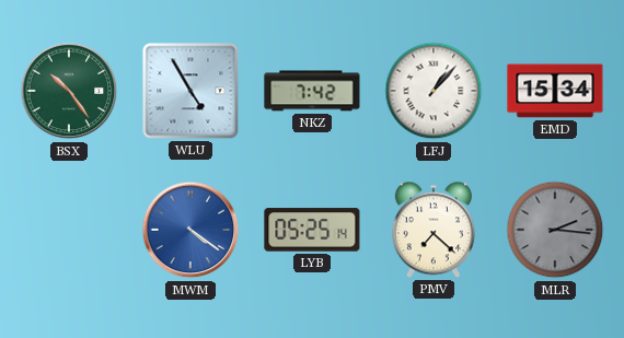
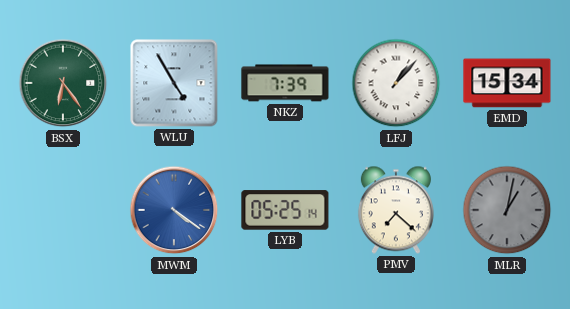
BSX: 10:24 -> 6:24 (63, 83)
NKZ: 7:42 -> 7:39 (285, 83)
MLR: 2:16 -> 1:02 (507, 210)
